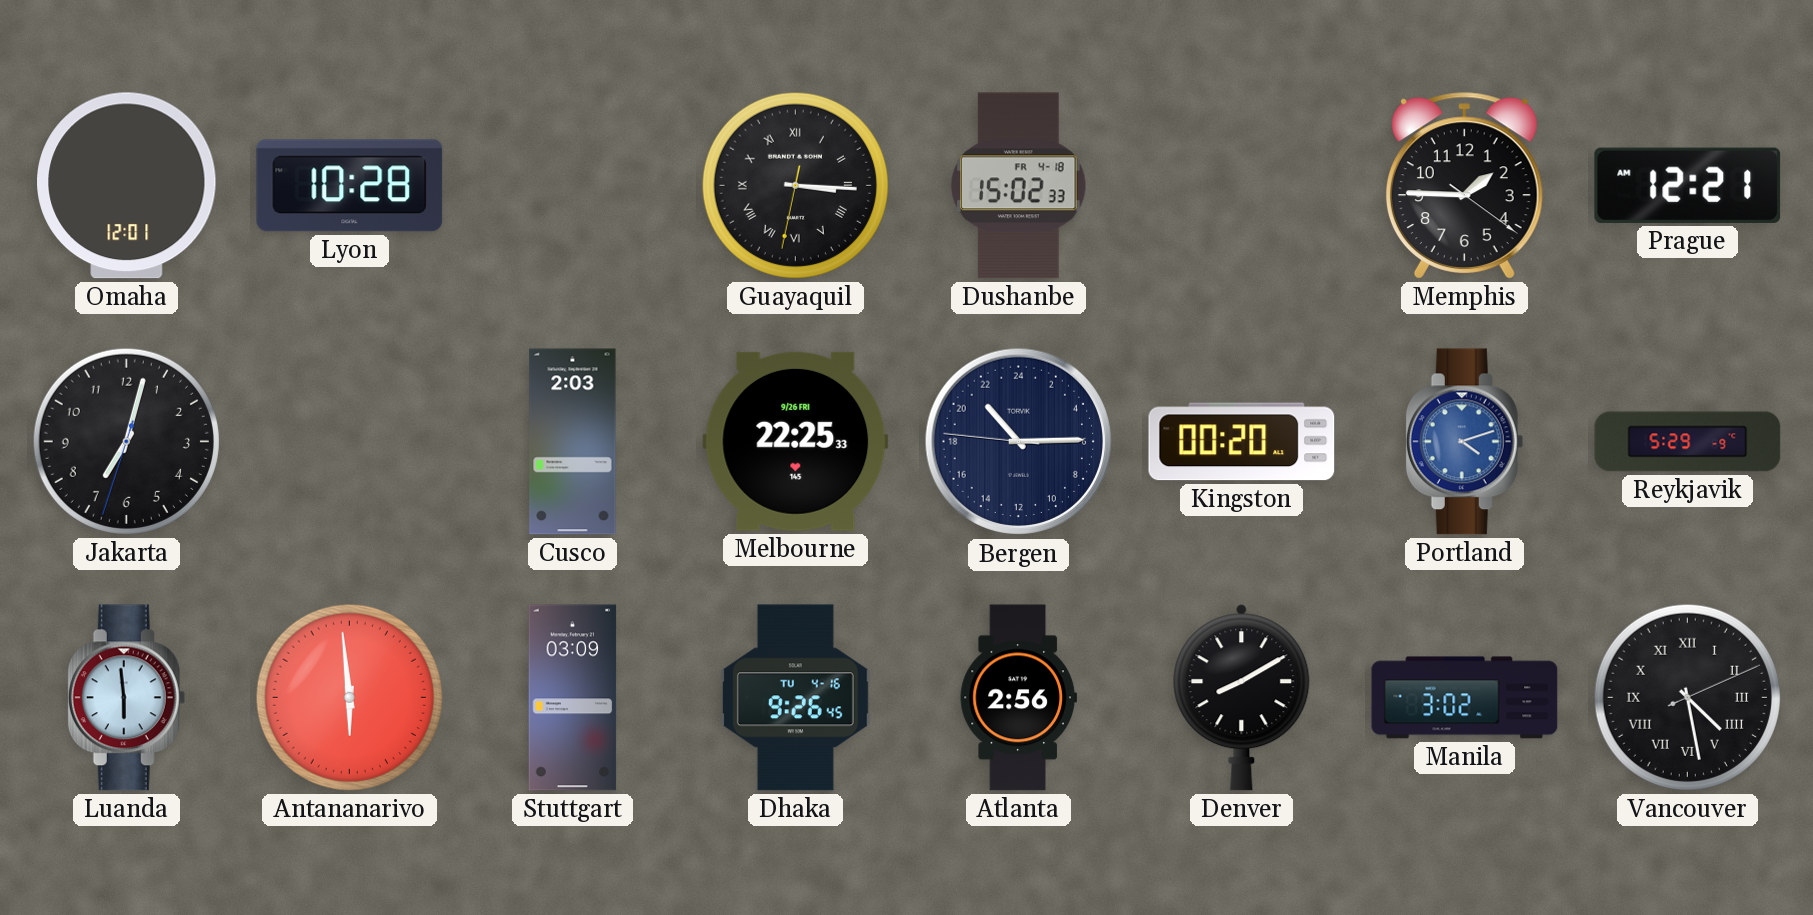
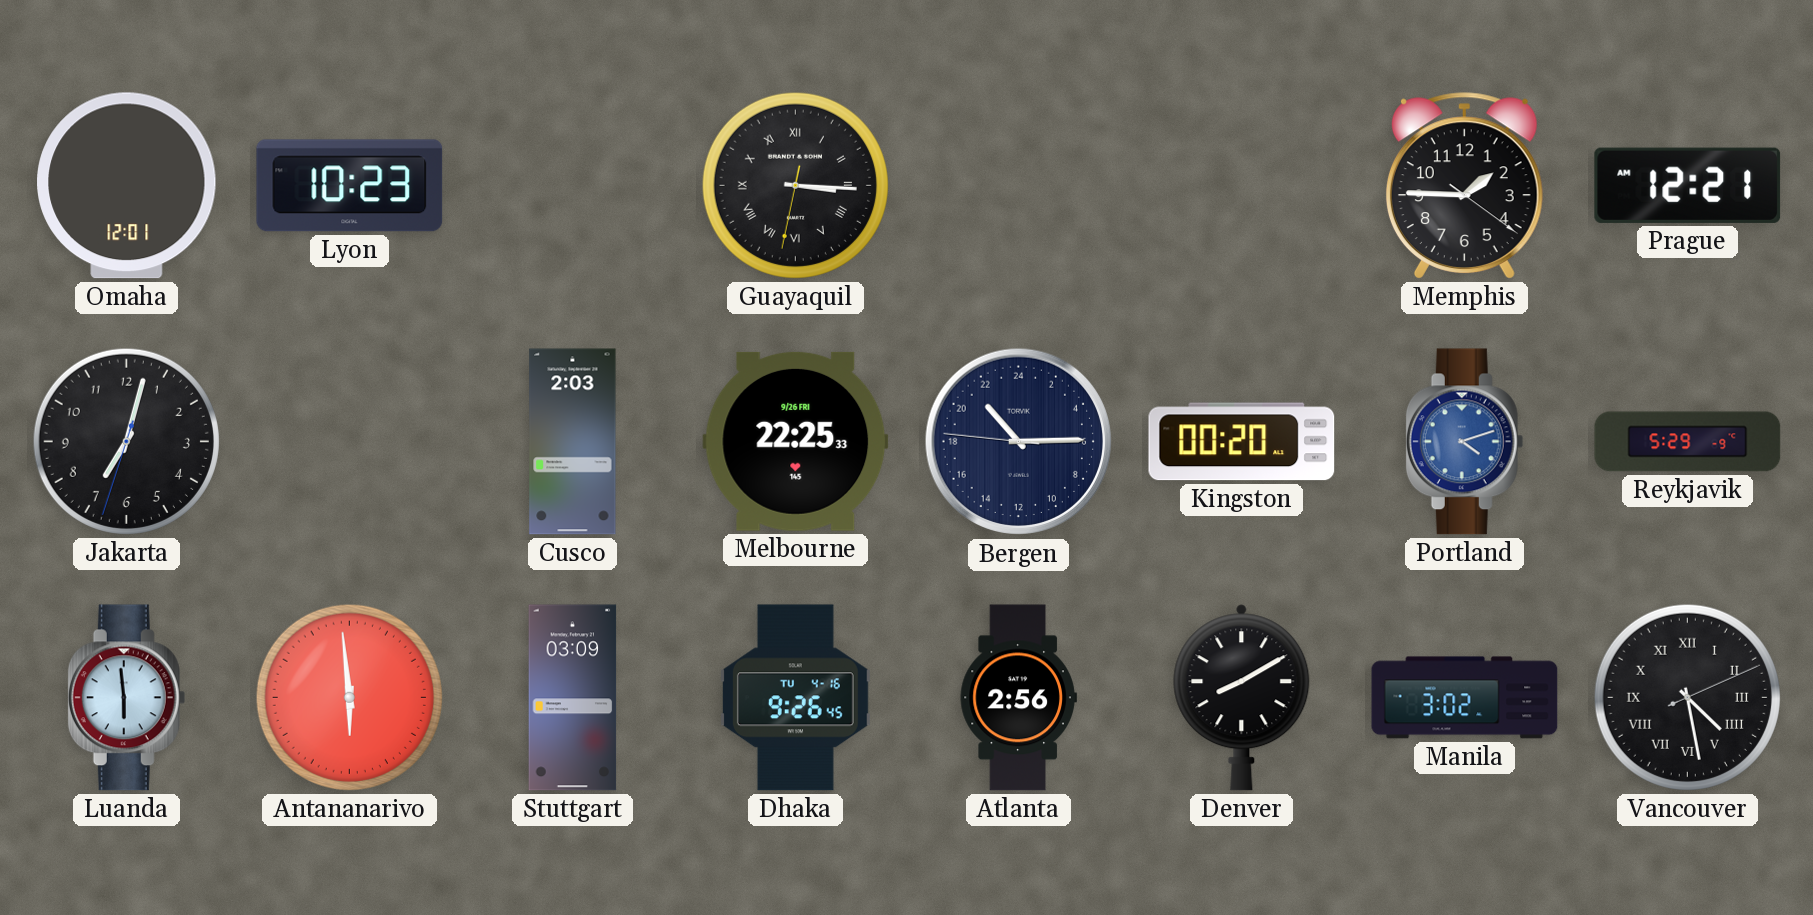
Lyon: 10:28 -> 10:23 (350, 186)
Dushanbe: 15:02 -> none (1019, 186)
